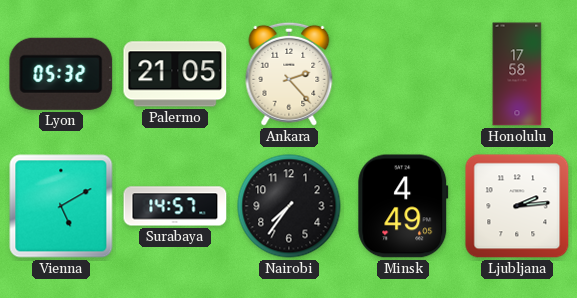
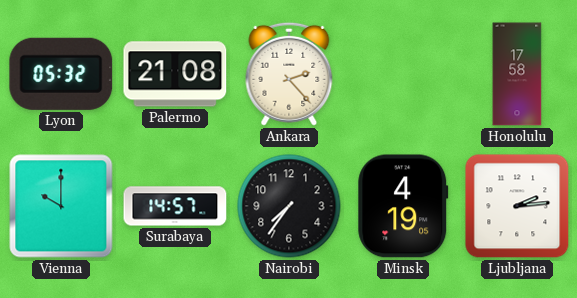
Palermo: 21:05 -> 21:08 (175, 74)
Vienna: 5:10 -> 10:00 (61, 206)
Minsk: 4:49 -> 4:19 (403, 206)
